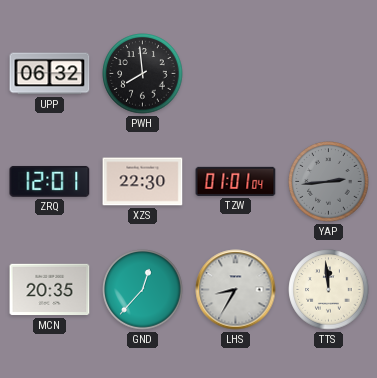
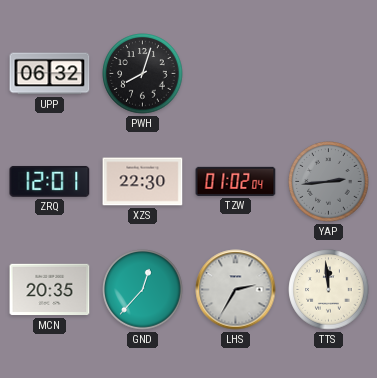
PWH: 7:59 -> 8:03 (143, 74)
TZW: 01:01 -> 01:02 (236, 181)
LHS: 8:35 -> 2:35 (236, 290)
